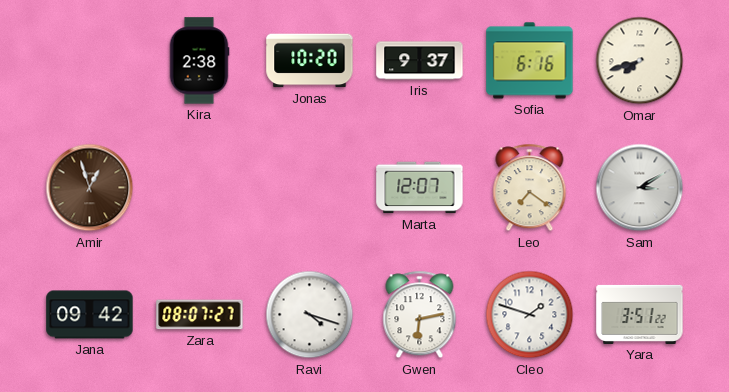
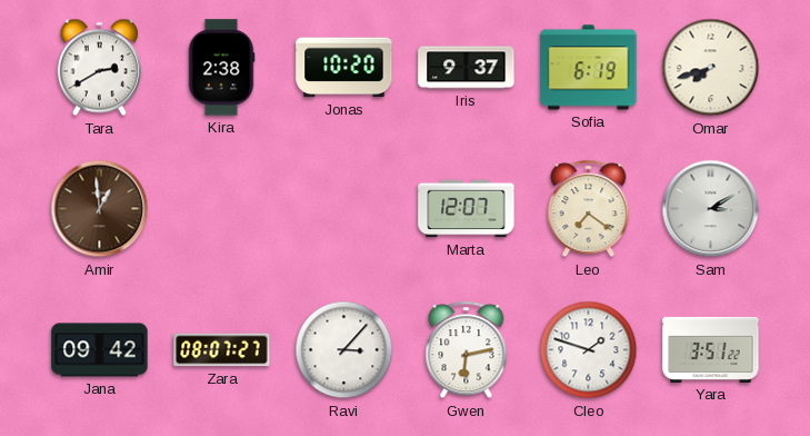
Tara: none -> 2:40 (99, 68)
Sofia: 6:16 -> 6:19 (589, 68)
Amir: 12:57 -> 12:59 (100, 209)
Ravi: 4:18 -> 3:07 (344, 350)
